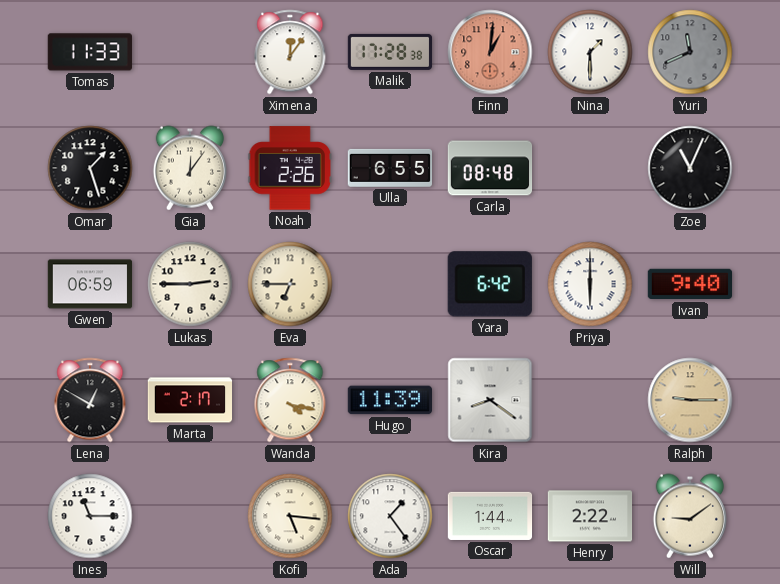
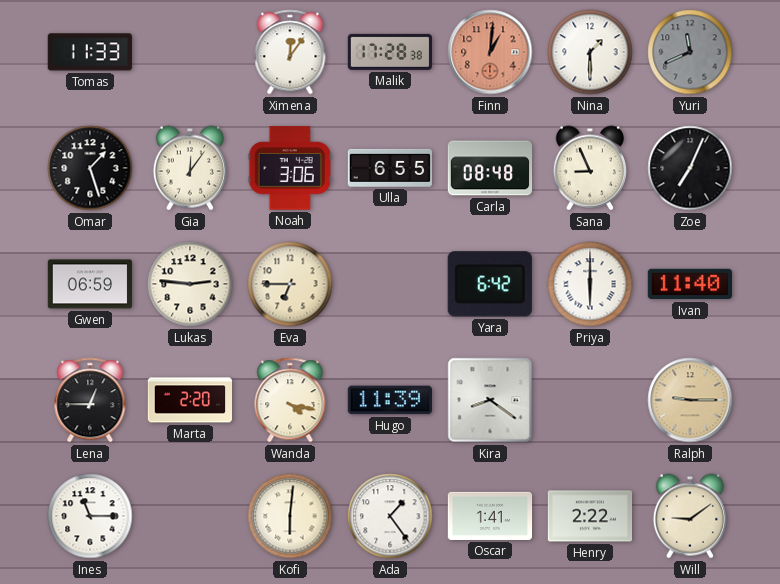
Noah: 2:26 -> 3:06 (289, 168)
Sana: none -> 8:56 (589, 168)
Zoe: 11:04 -> 7:04 (690, 168)
Lukas: 2:45 -> 2:46 (190, 284)
Ivan: 9:40 -> 11:40 (690, 284)
Lena: 12:50 -> 12:45 (90, 400)
Marta: 2:17 -> 2:20 (190, 400)
Kofi: 5:16 -> 6:01 (290, 516)
Oscar: 1:44 -> 1:41 (490, 516)
